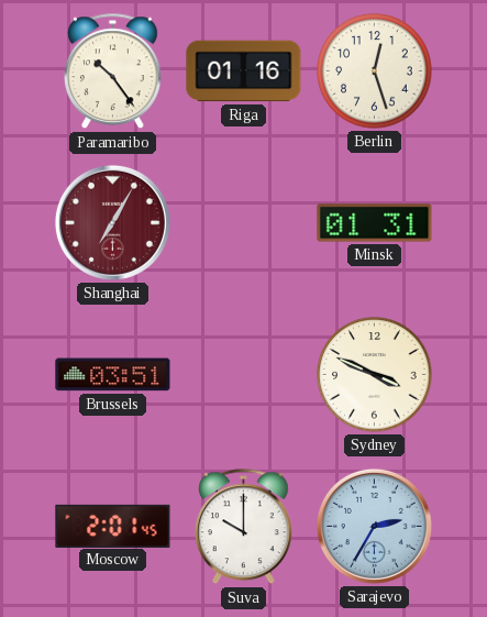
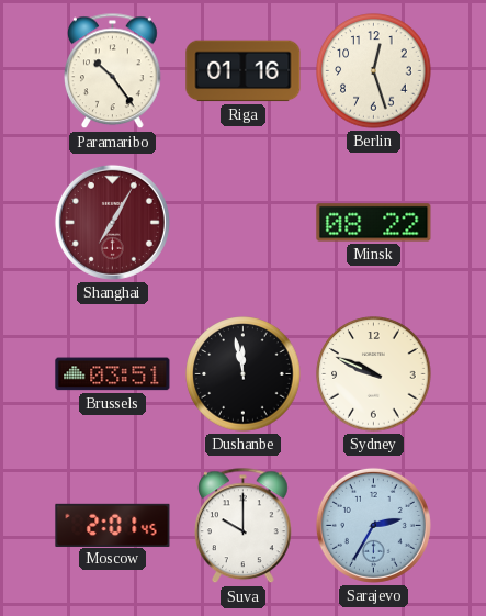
Minsk: 01:31 -> 08:22 (374, 223)
Dushanbe: none -> 11:58 (244, 374)
Sydney: 3:49 -> 9:49 (374, 374)
